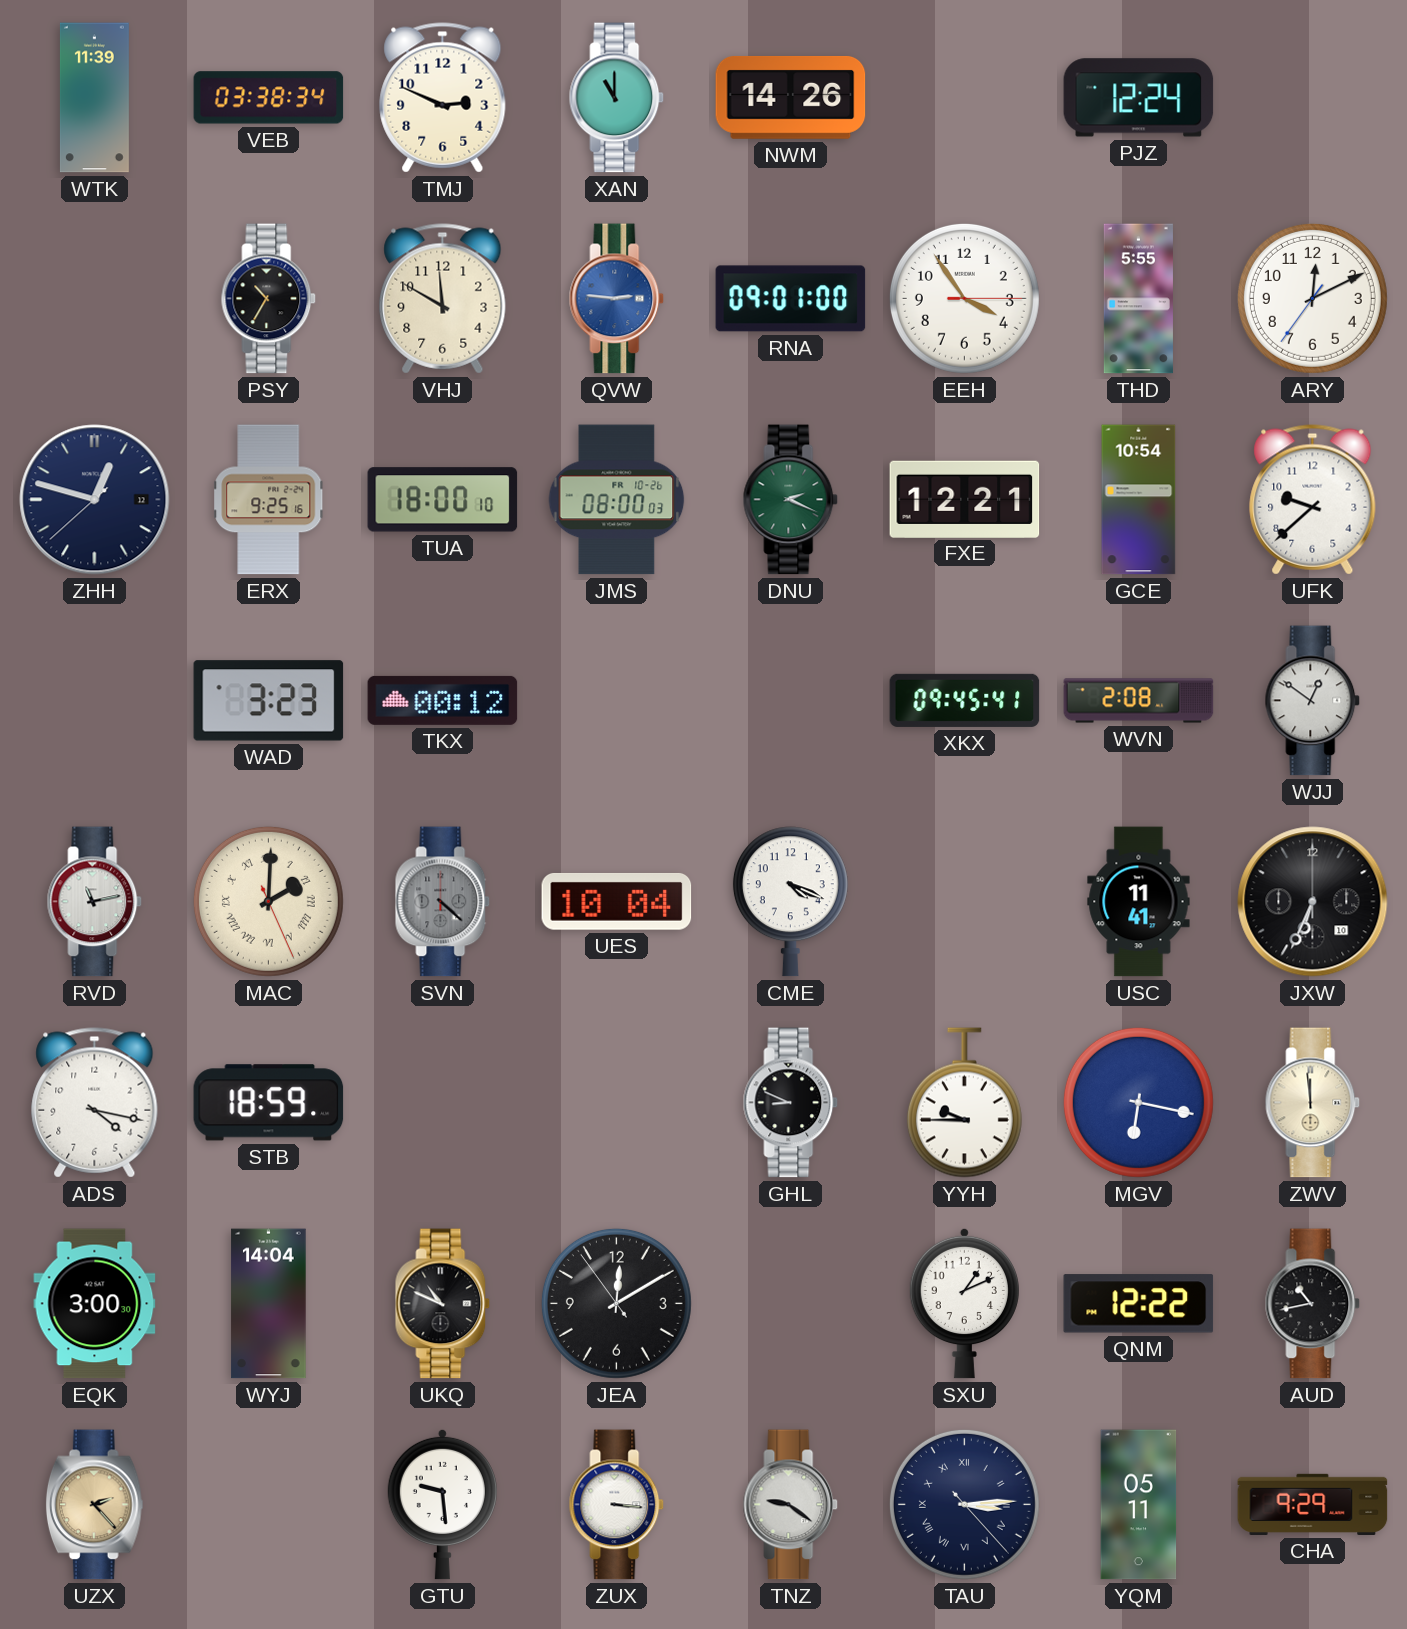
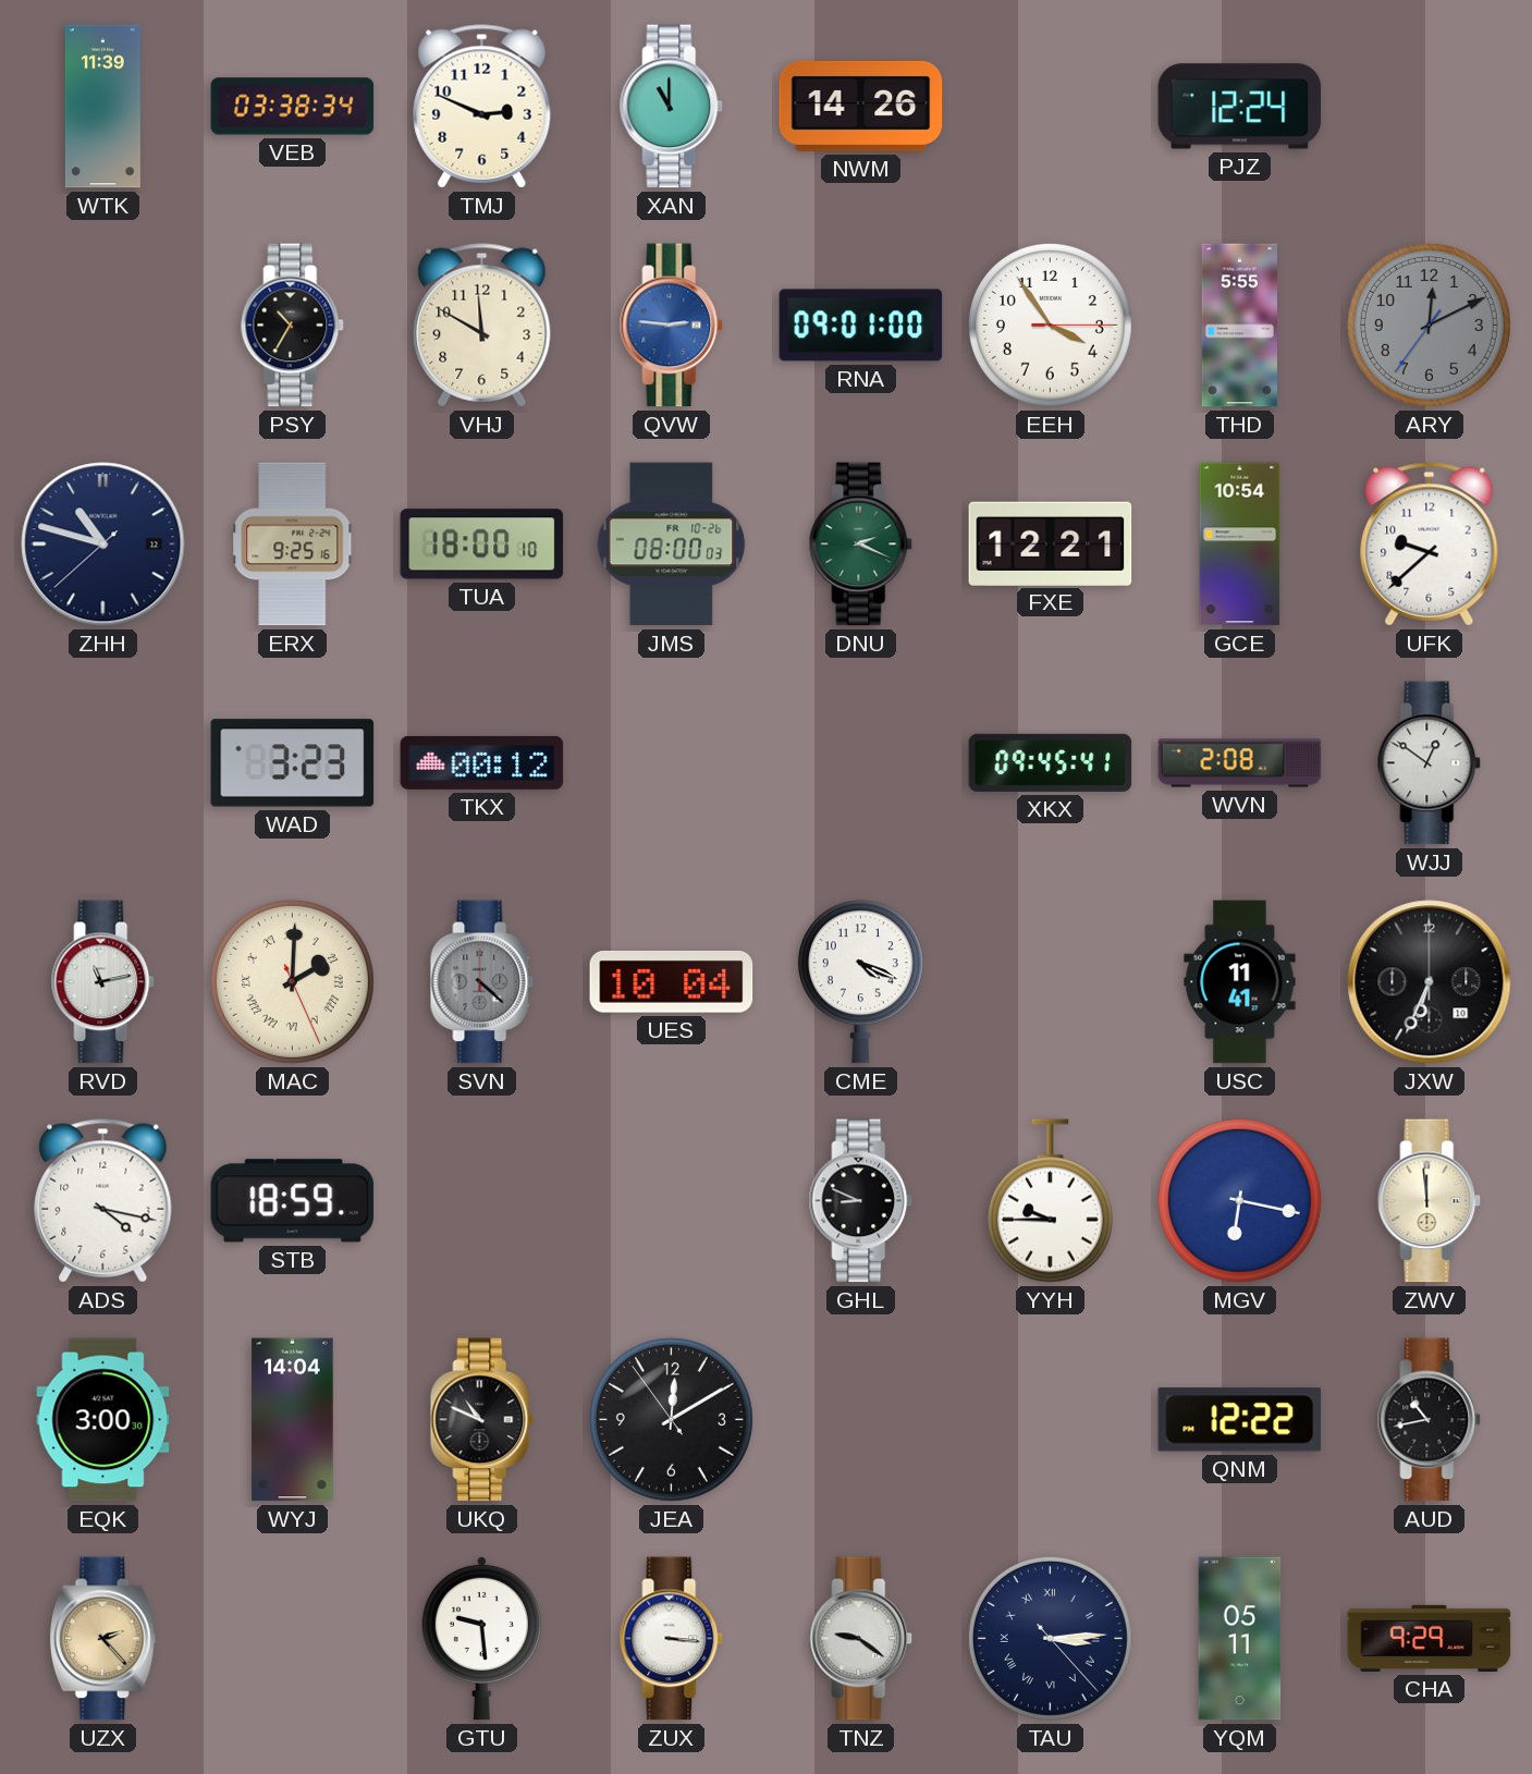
ARY dial: white -> grey (1429, 325)
ZHH: 12:47 -> 10:47 (103, 545)
SXU: 1:11 -> none (964, 1303)
